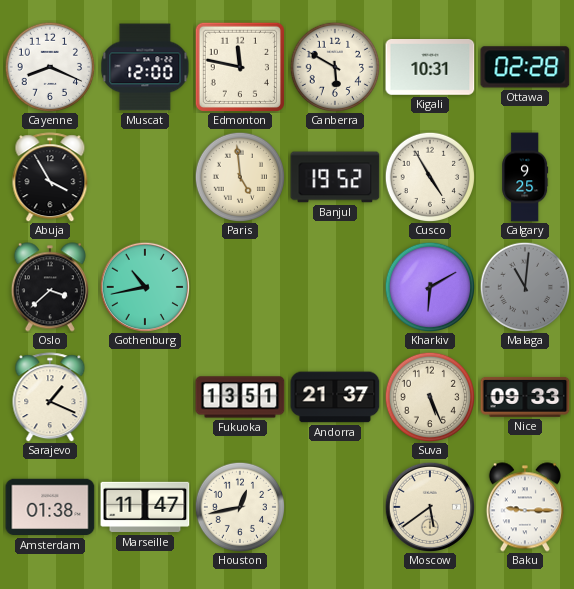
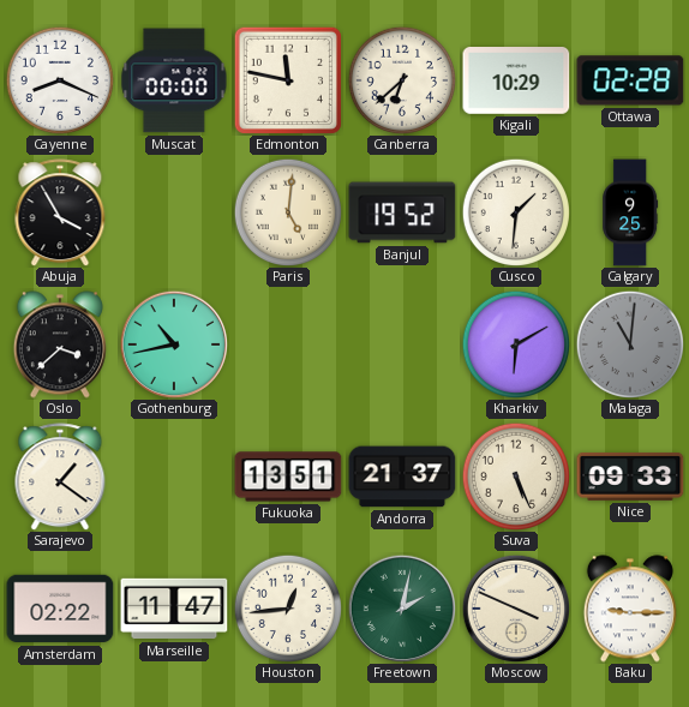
Muscat: 12:00 -> 00:00 (174, 80)
Canberra: 5:50 -> 6:38 (401, 79)
Kigali: 10:31 -> 10:29 (516, 82)
Paris: 4:59 -> 5:01 (287, 211)
Cusco: 4:55 -> 1:31 (515, 211)
Sarajevo: 1:19 -> 1:21 (60, 477)
Amsterdam: 01:38 -> 02:22 (60, 609)
Houston: 12:43 -> 12:44 (287, 607)
Freetown: none -> 2:02 (401, 607)
Moscow: 5:39 -> 3:49 (515, 607)
